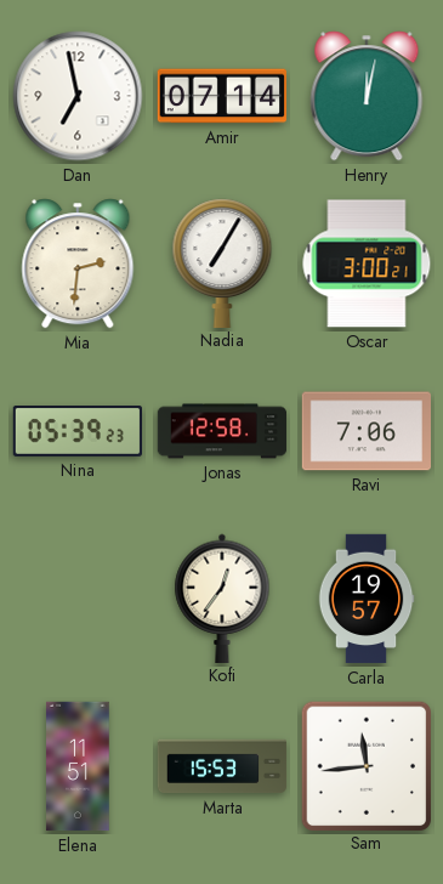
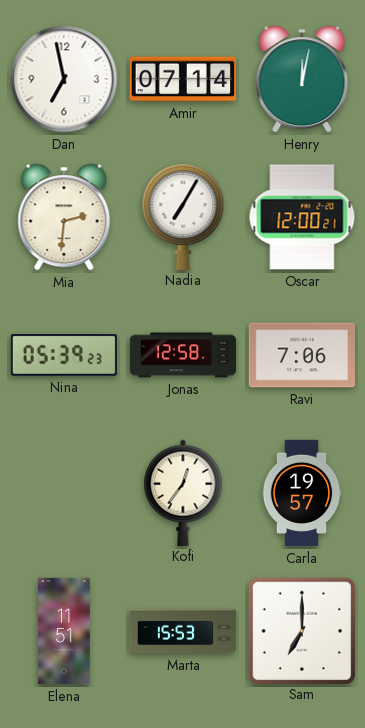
Oscar: 3:00 -> 12:00 (302, 217)
Sam: 11:44 -> 7:00 (301, 630)
